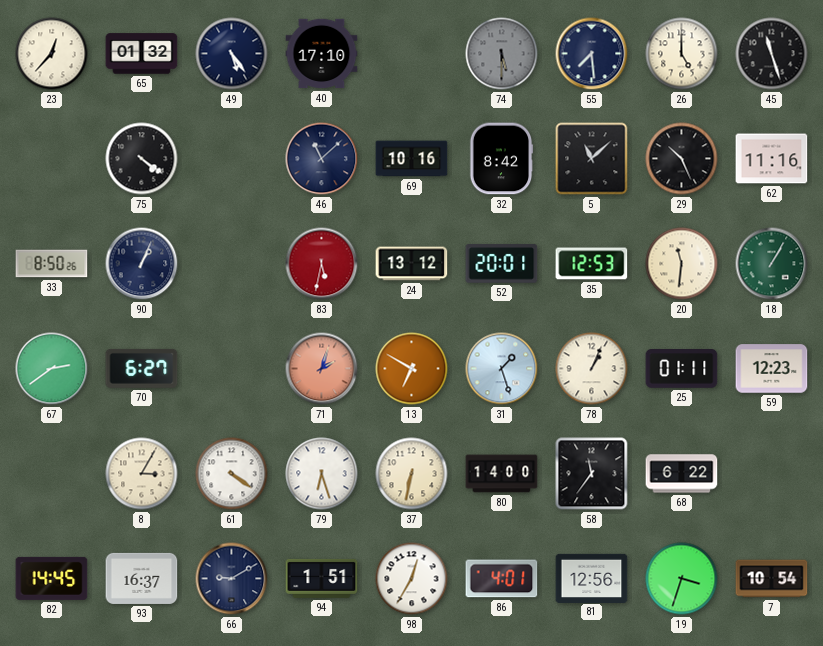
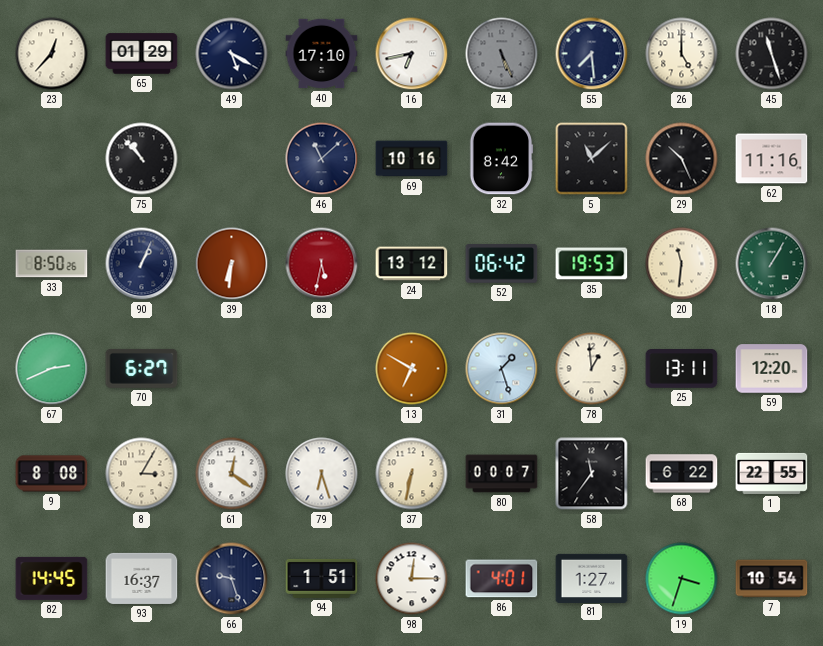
65: 01:32 -> 01:29 (142, 54)
49: 5:24 -> 5:20 (232, 54)
16: none -> 6:43 (412, 54)
74: 5:30 -> 5:26 (502, 54)
75: 4:21 -> 10:53 (142, 159)
39: none -> 6:31 (232, 264)
52: 20:01 -> 06:42 (502, 264)
35: 12:53 -> 19:53 (592, 264)
67: 2:39 -> 2:41 (52, 369)
71: 2:03 -> none (322, 369)
78: 1:04 -> 12:59 (592, 369)
25: 01:11 -> 13:11 (682, 369)
59: 12:23 -> 12:20 (772, 369)
9: none -> 8:08 (52, 474)
61: 4:21 -> 12:21 (232, 474)
80: 14:00 -> 00:07 (502, 474)
1: none -> 22:55 (772, 473)
66: 9:10 -> 9:27 (232, 579)
98: 12:35 -> 12:15 (412, 579)
81: 12:56 -> 1:27 (592, 578)
